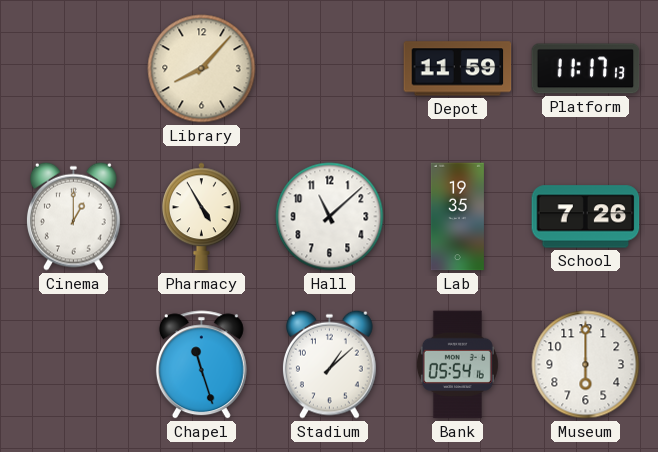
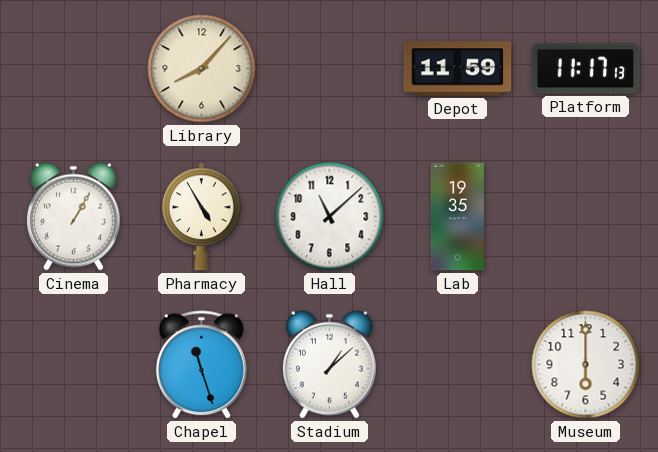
Cinema: 1:00 -> 1:05 (73, 216)
School: 7:26 -> none (586, 217)
Bank: 05:54 -> none (457, 365)
